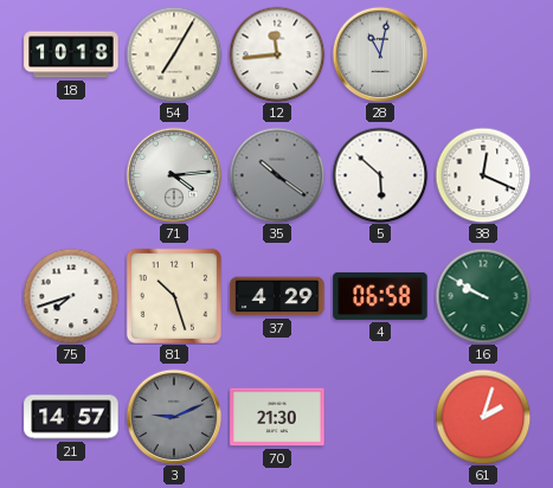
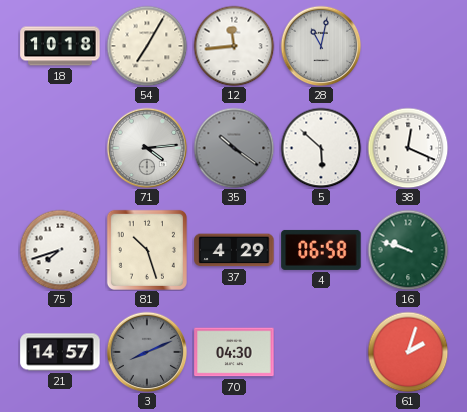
16: 9:50 -> 9:48 (408, 250)
3: 9:11 -> 8:11 (147, 352)
70: 21:30 -> 04:30 (234, 352)
